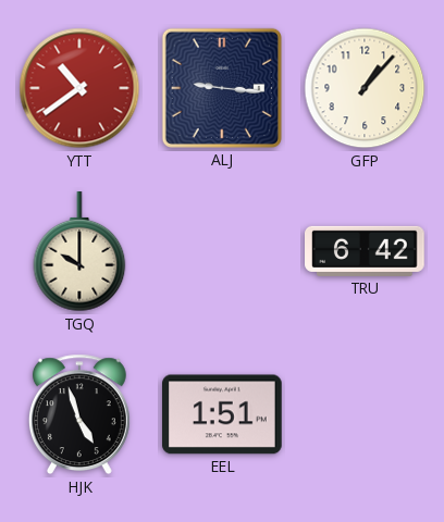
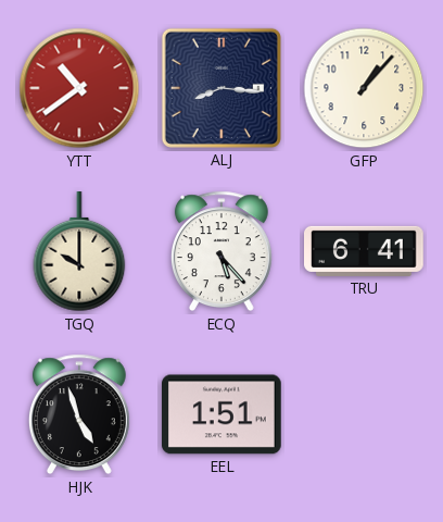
ALJ: 9:16 -> 8:16 (221, 88)
ECQ: none -> 5:23 (221, 251)
TRU: 6:42 -> 6:41 (364, 251)
